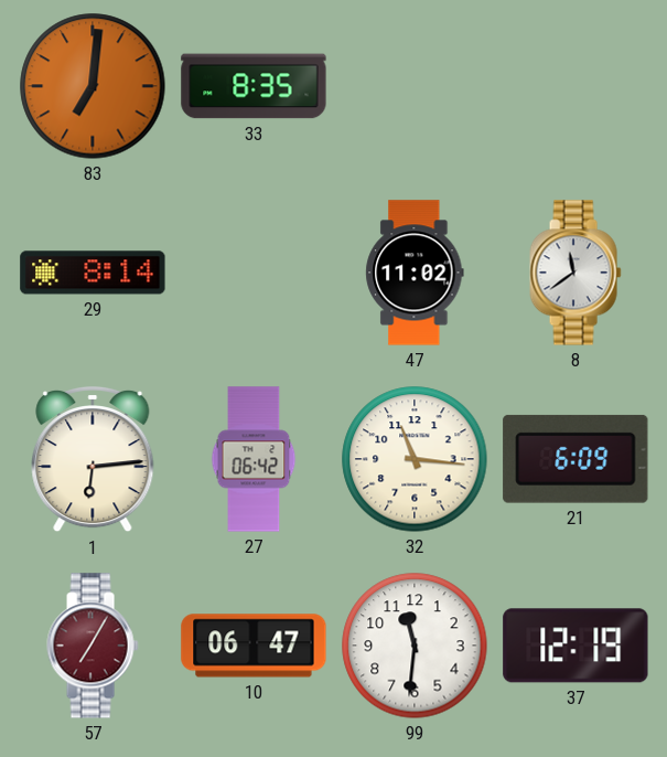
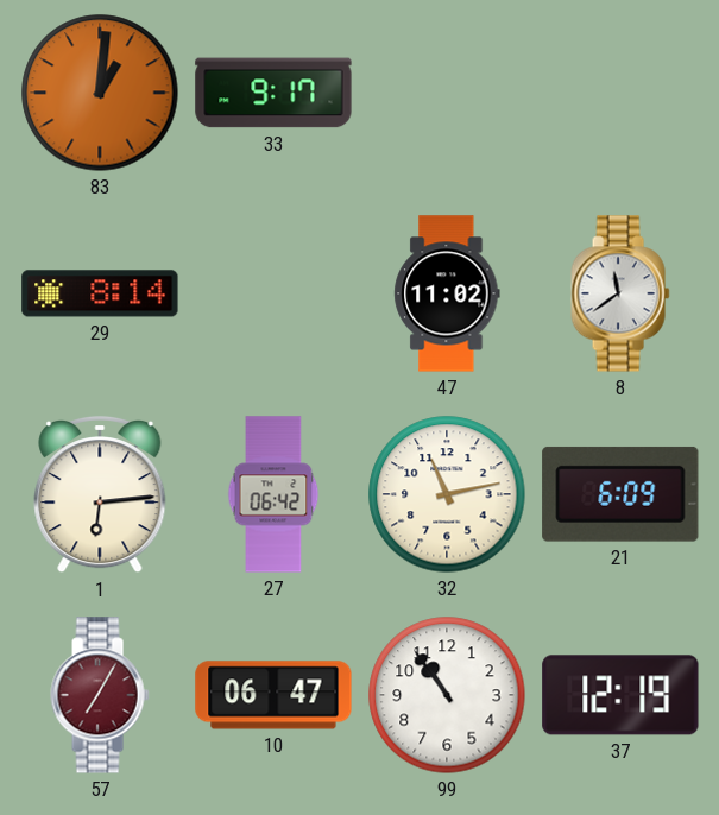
83: 7:01 -> 1:01 (100, 93)
33: 8:35 -> 9:17 (273, 93)
32: 11:16 -> 11:13 (447, 494)
99: 11:31 -> 10:54 (447, 695)
